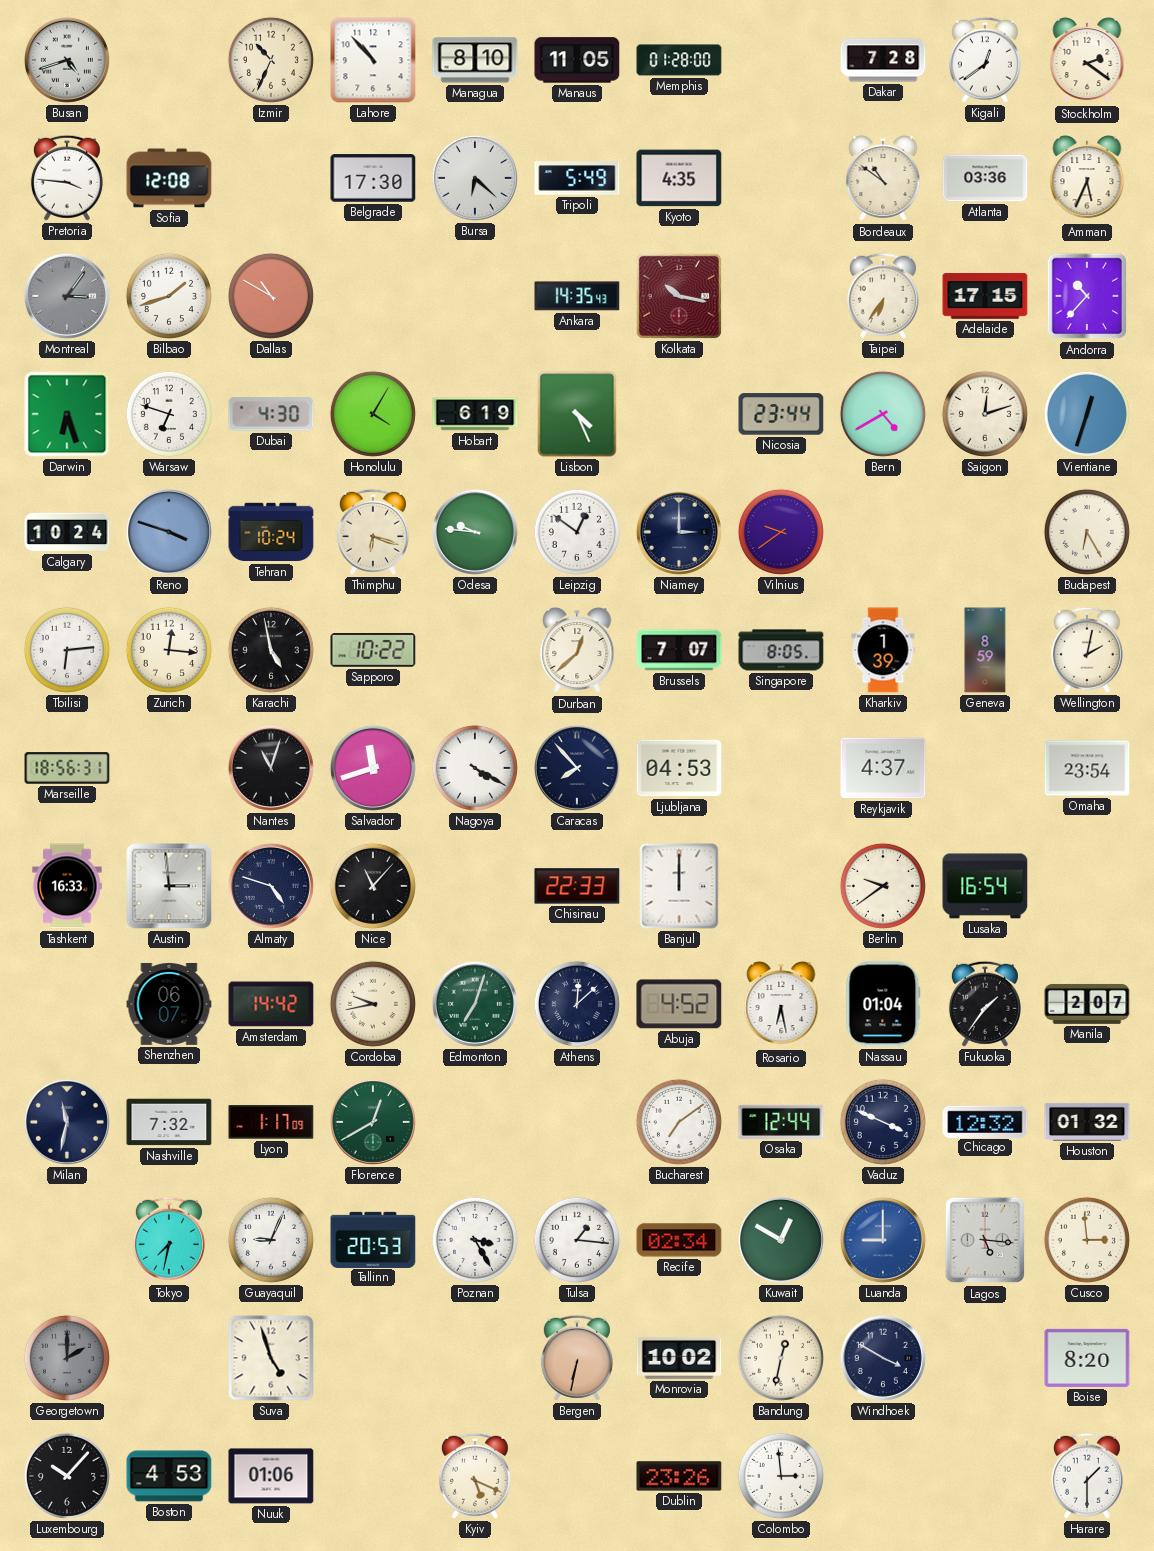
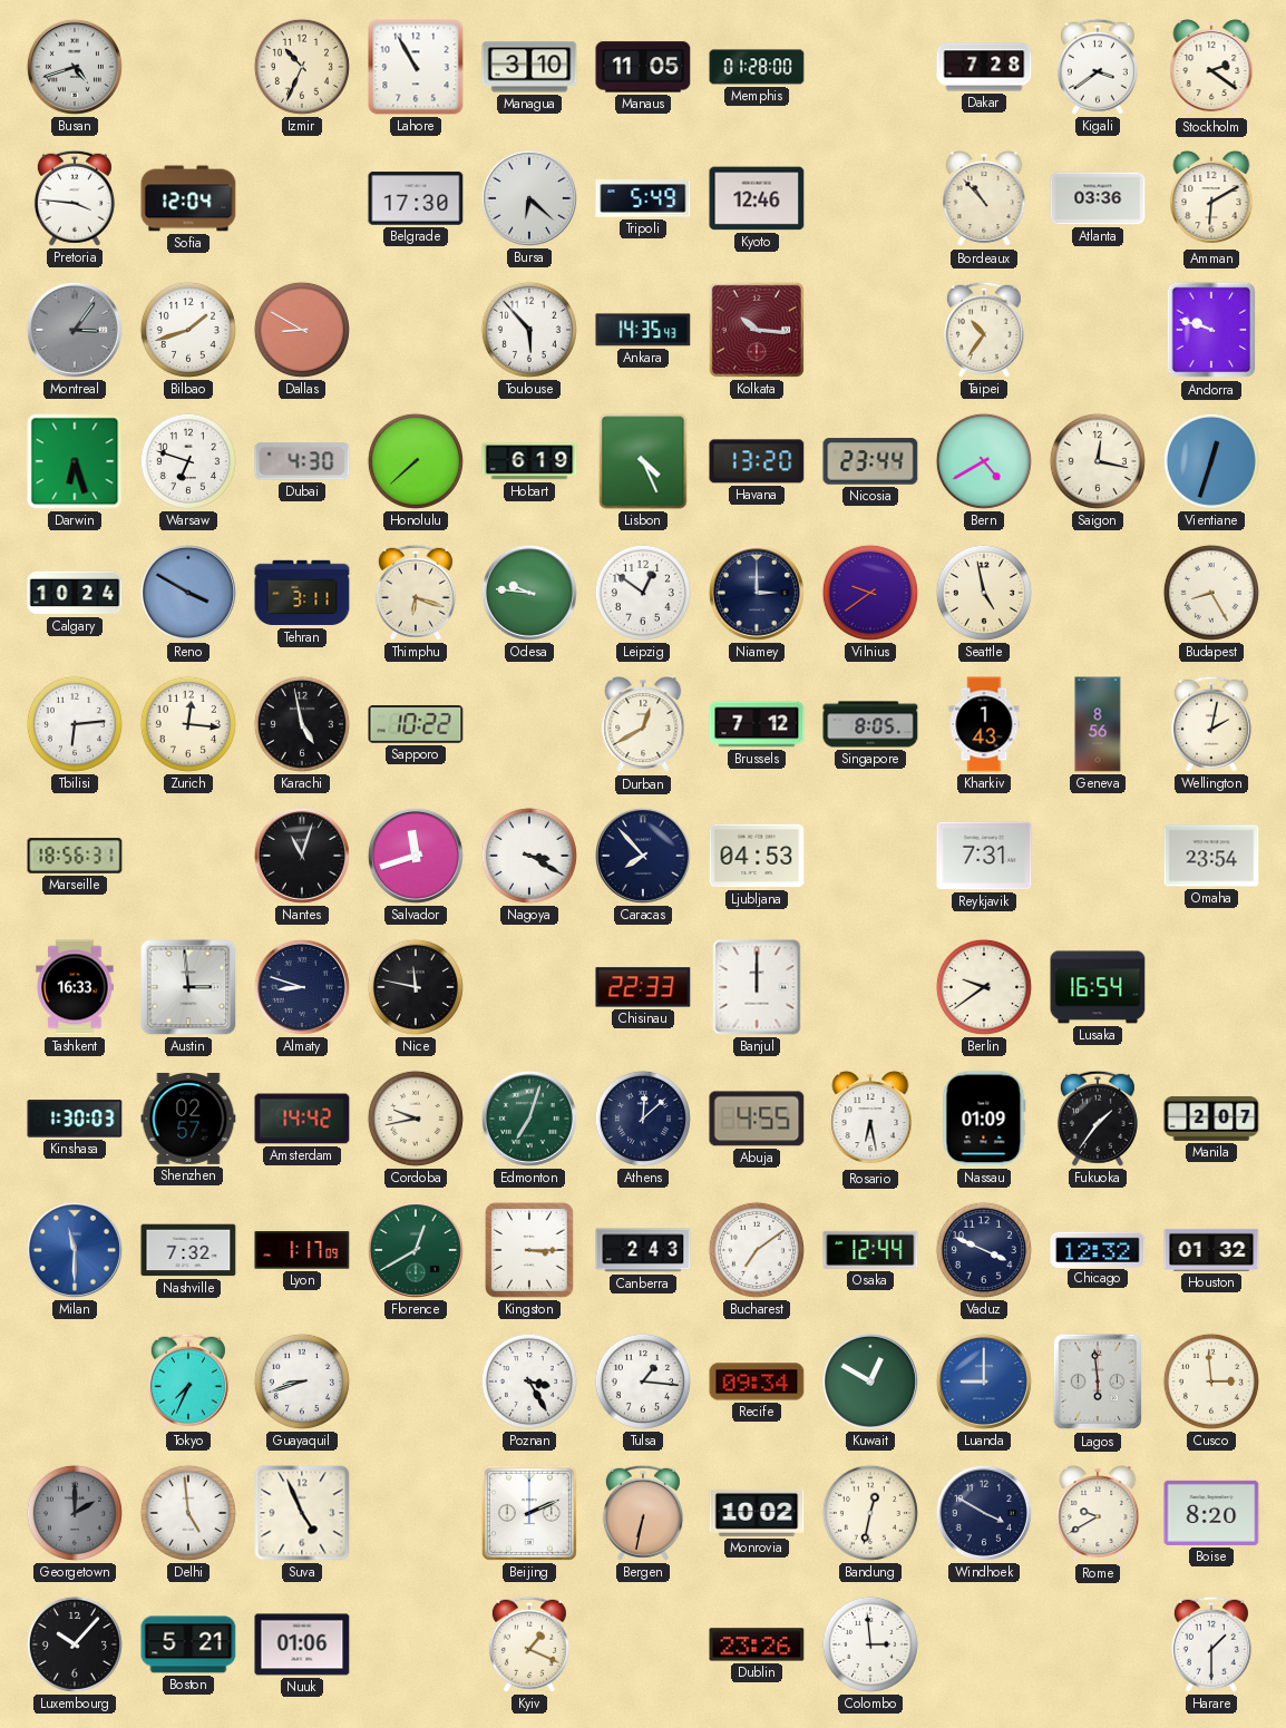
Lahore: 10:53 -> 10:55 (416, 67)
Managua: 8:10 -> 3:10 (529, 67)
Kigali: 12:39 -> 3:39 (1098, 67)
Sofia: 12:08 -> 12:04 (188, 198)
Kyoto: 4:35 -> 12:46 (757, 198)
Bordeaux: 10:51 -> 10:53 (984, 199)
Amman: 5:34 -> 6:10 (1211, 199)
Dallas: 10:50 -> 8:50 (302, 330)
Toulouse: none -> 5:53 (529, 330)
Kolkata: 10:17 -> 10:16 (757, 330)
Taipei: 6:36 -> 10:36 (984, 330)
Adelaide: 17:15 -> none (985, 296)
Andorra: 10:37 -> 9:48 (1211, 330)
Honolulu: 4:05 -> 7:38 (416, 461)
Havana: none -> 13:20 (757, 461)
Saigon: 12:12 -> 12:17 (1098, 461)
Reno: 3:48 -> 3:50 (188, 593)
Tehran: 10:24 -> 3:11 (302, 593)
Seattle: none -> 4:58 (984, 593)
Budapest: 6:25 -> 8:25 (1211, 593)
Durban: 12:38 -> 12:40 (643, 725)
Brussels: 7:07 -> 7:12 (757, 724)
Kharkiv: 1:39 -> 1:43 (984, 724)
Geneva: 8:59 -> 8:56 (1098, 724)
Nagoya: 4:20 -> 3:20 (529, 856)
Reykjavik: 4:37 -> 7:31 (984, 856)
Almaty: 4:48 -> 8:48 (302, 987)
Nice: 11:07 -> 11:47 (416, 987)
Kinshasa: none -> 1:30 (75, 1119)
Shenzhen: 06:07 -> 02:57 (188, 1119)
Abuja: 4:52 -> 4:55 (757, 1119)
Nassau: 01:04 -> 01:09 (984, 1119)
Milan: 11:32 -> 11:30 (75, 1250)
Milan dial: navy -> blue (75, 1250)
Kingston: none -> 3:15 (529, 1250)
Canberra: none -> 2:43 (643, 1250)
Tokyo: 7:32 -> 7:34 (188, 1382)
Guayaquil: 9:04 -> 8:42 (302, 1382)
Tallinn: 20:53 -> none (373, 1239)
Recife: 02:34 -> 09:34 (757, 1382)
Lagos: 5:16 -> 5:59 (1098, 1382)
Delhi: none -> 4:59 (188, 1513)
Suva: 4:57 -> 4:56 (302, 1513)
Beijing: none -> 2:11 (529, 1513)
Rome: none -> 9:40 (1098, 1514)
Boston: 4:53 -> 5:21 (188, 1644)
Kyiv: 5:19 -> 1:19 (529, 1644)
